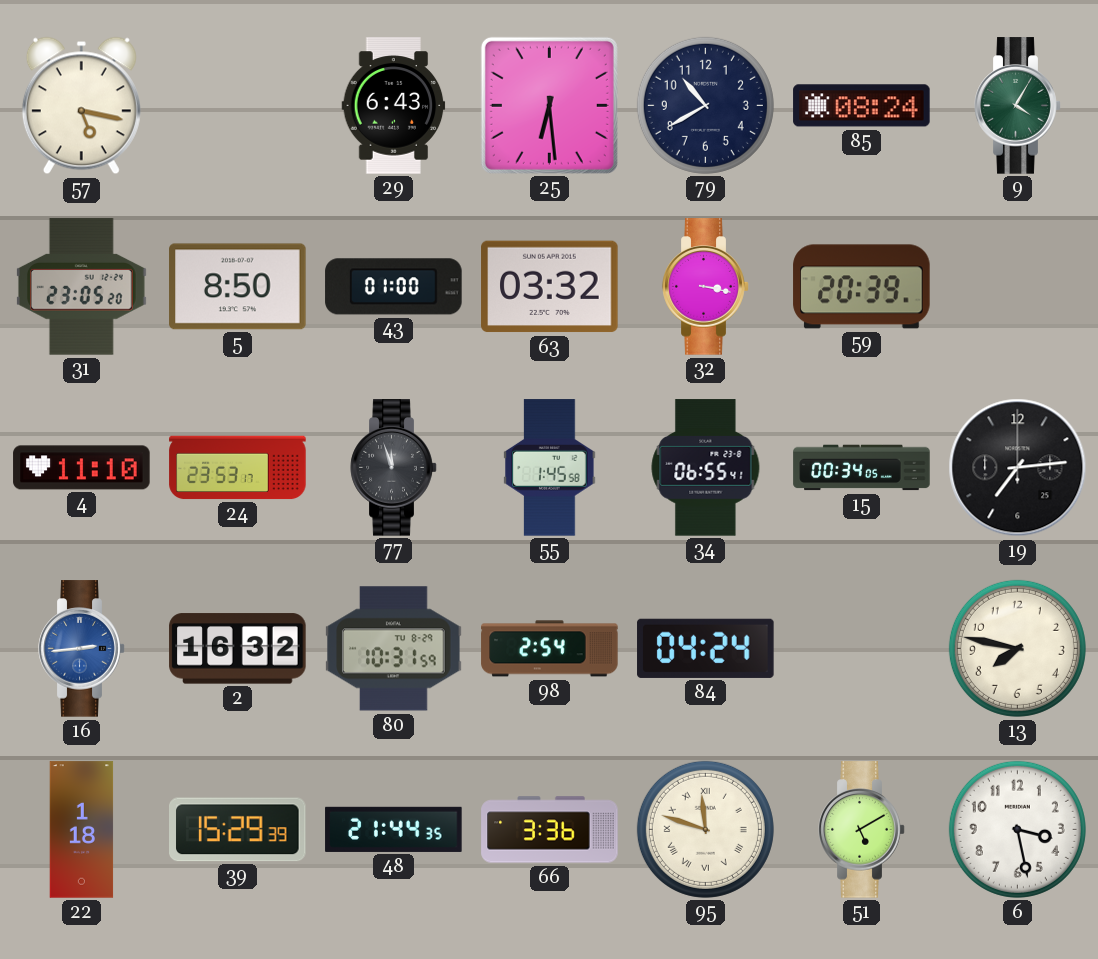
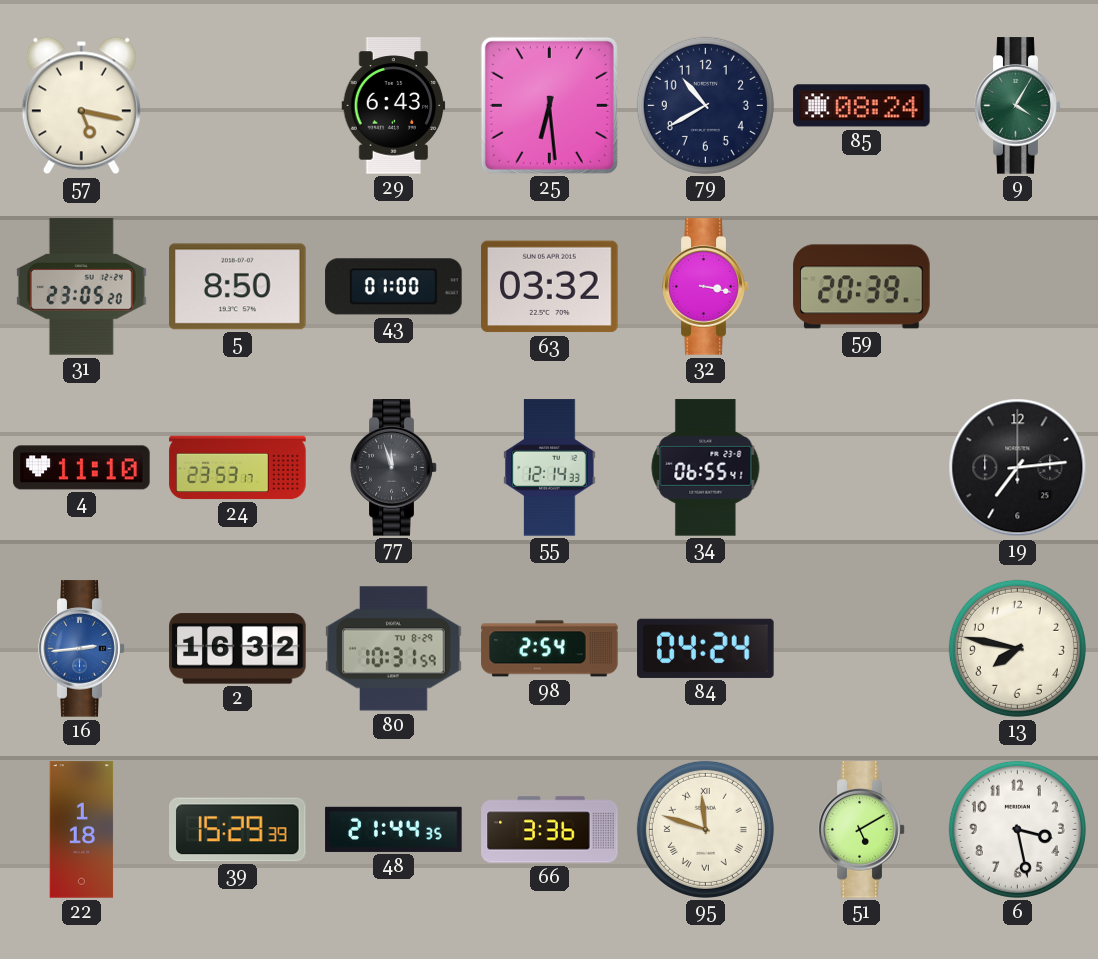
55: 1:45 -> 12:14 (550, 468)
15: 00:34 -> none (862, 468)
